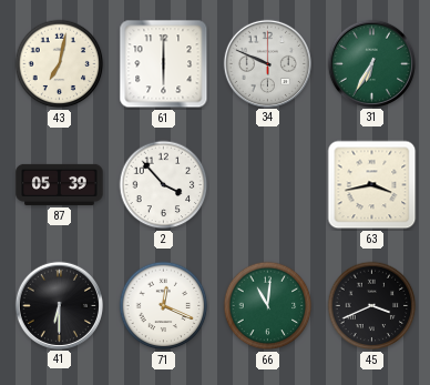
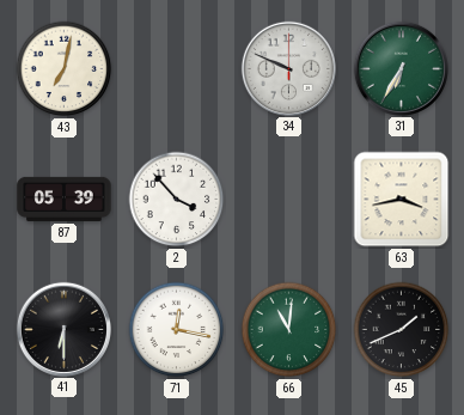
61: 6:00 -> none (164, 64)
71: 12:19 -> 12:17 (177, 330)
45: 3:41 -> 1:41 (402, 330)
